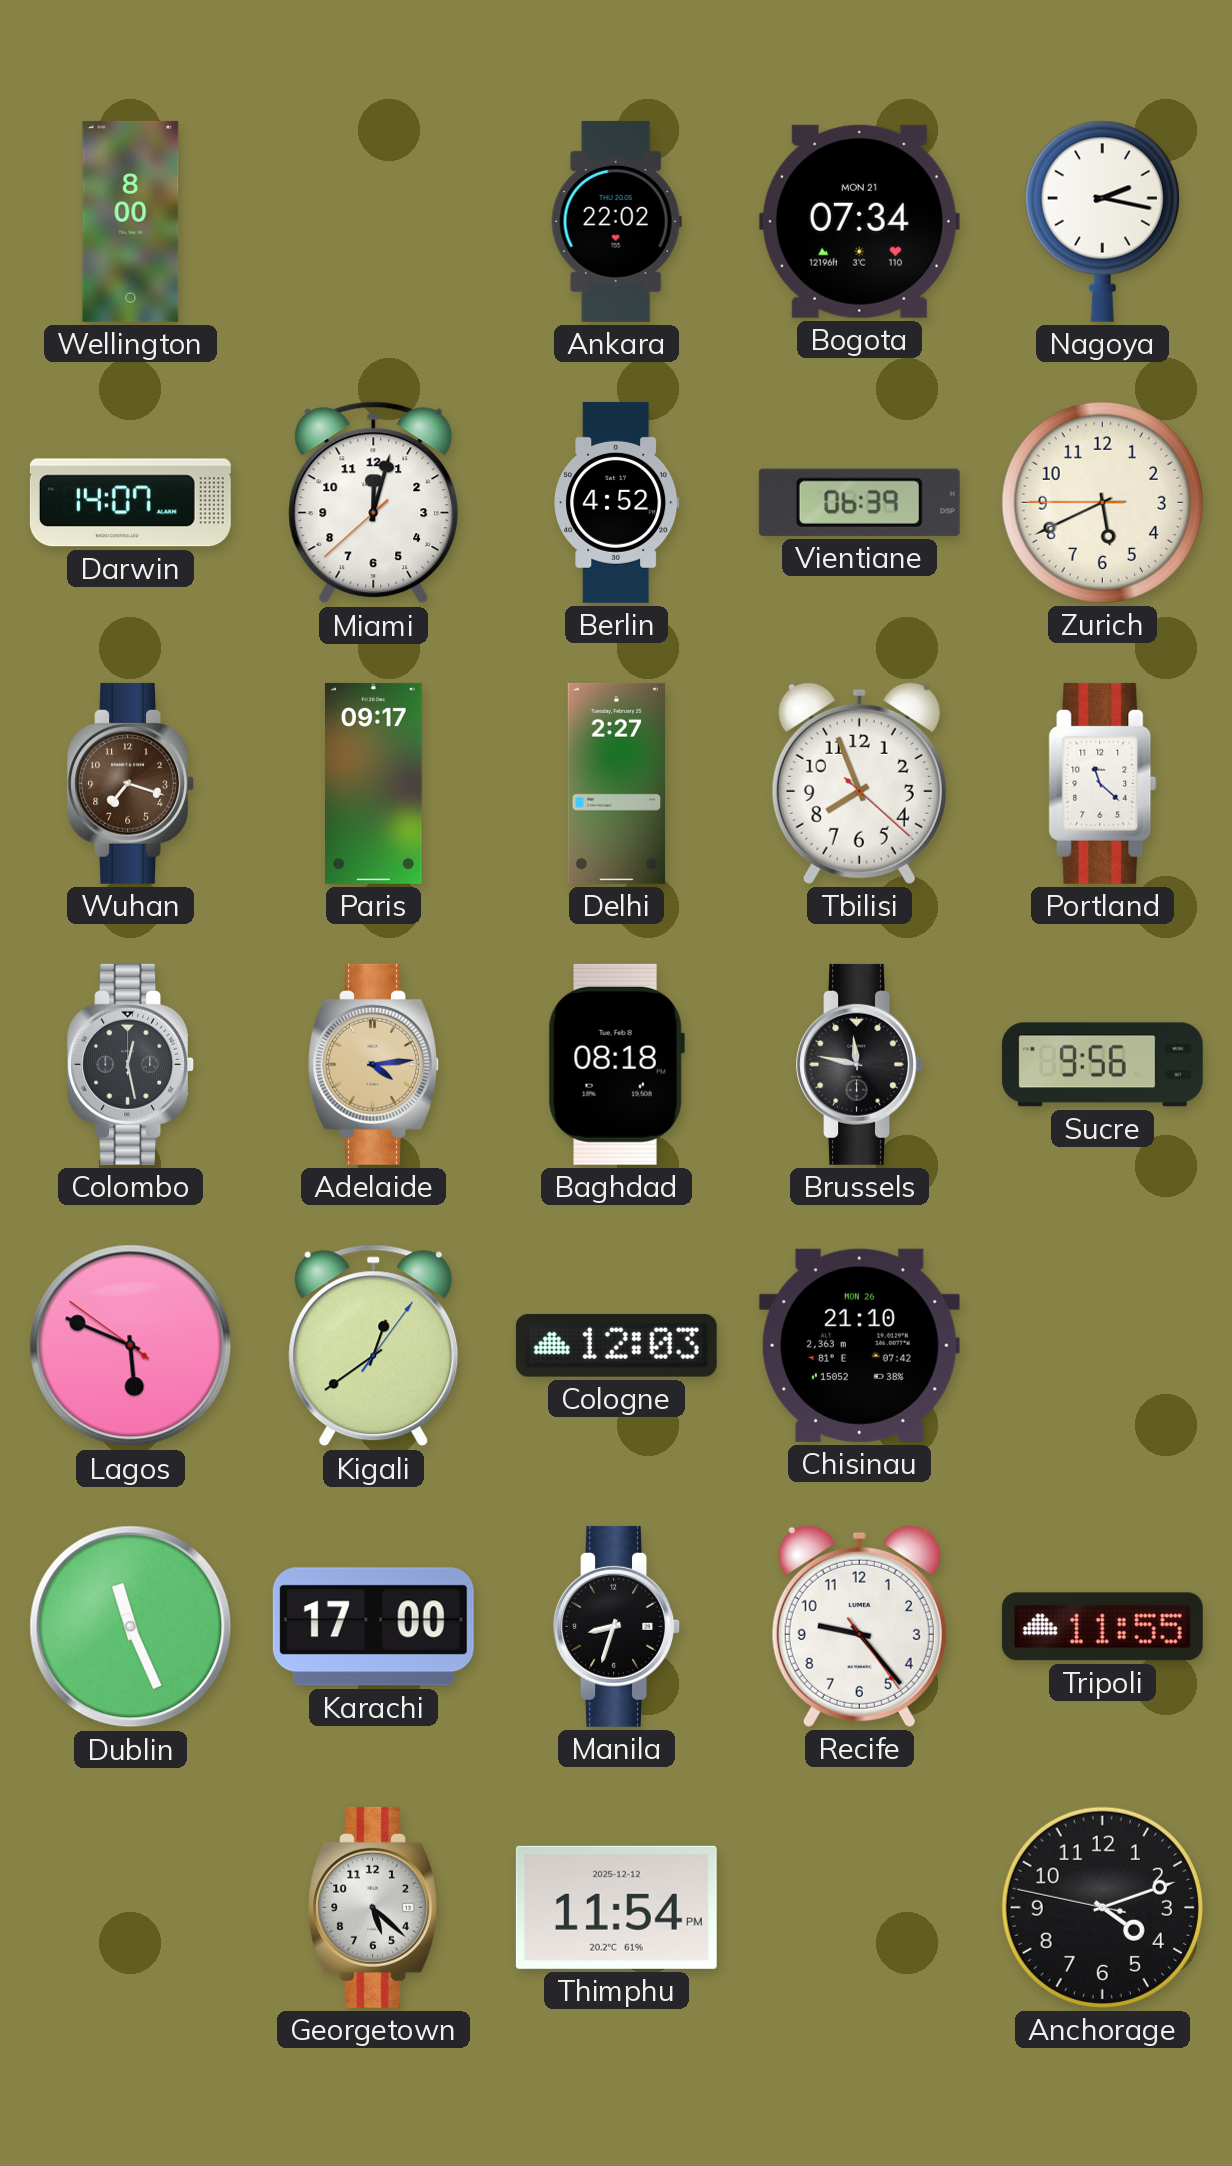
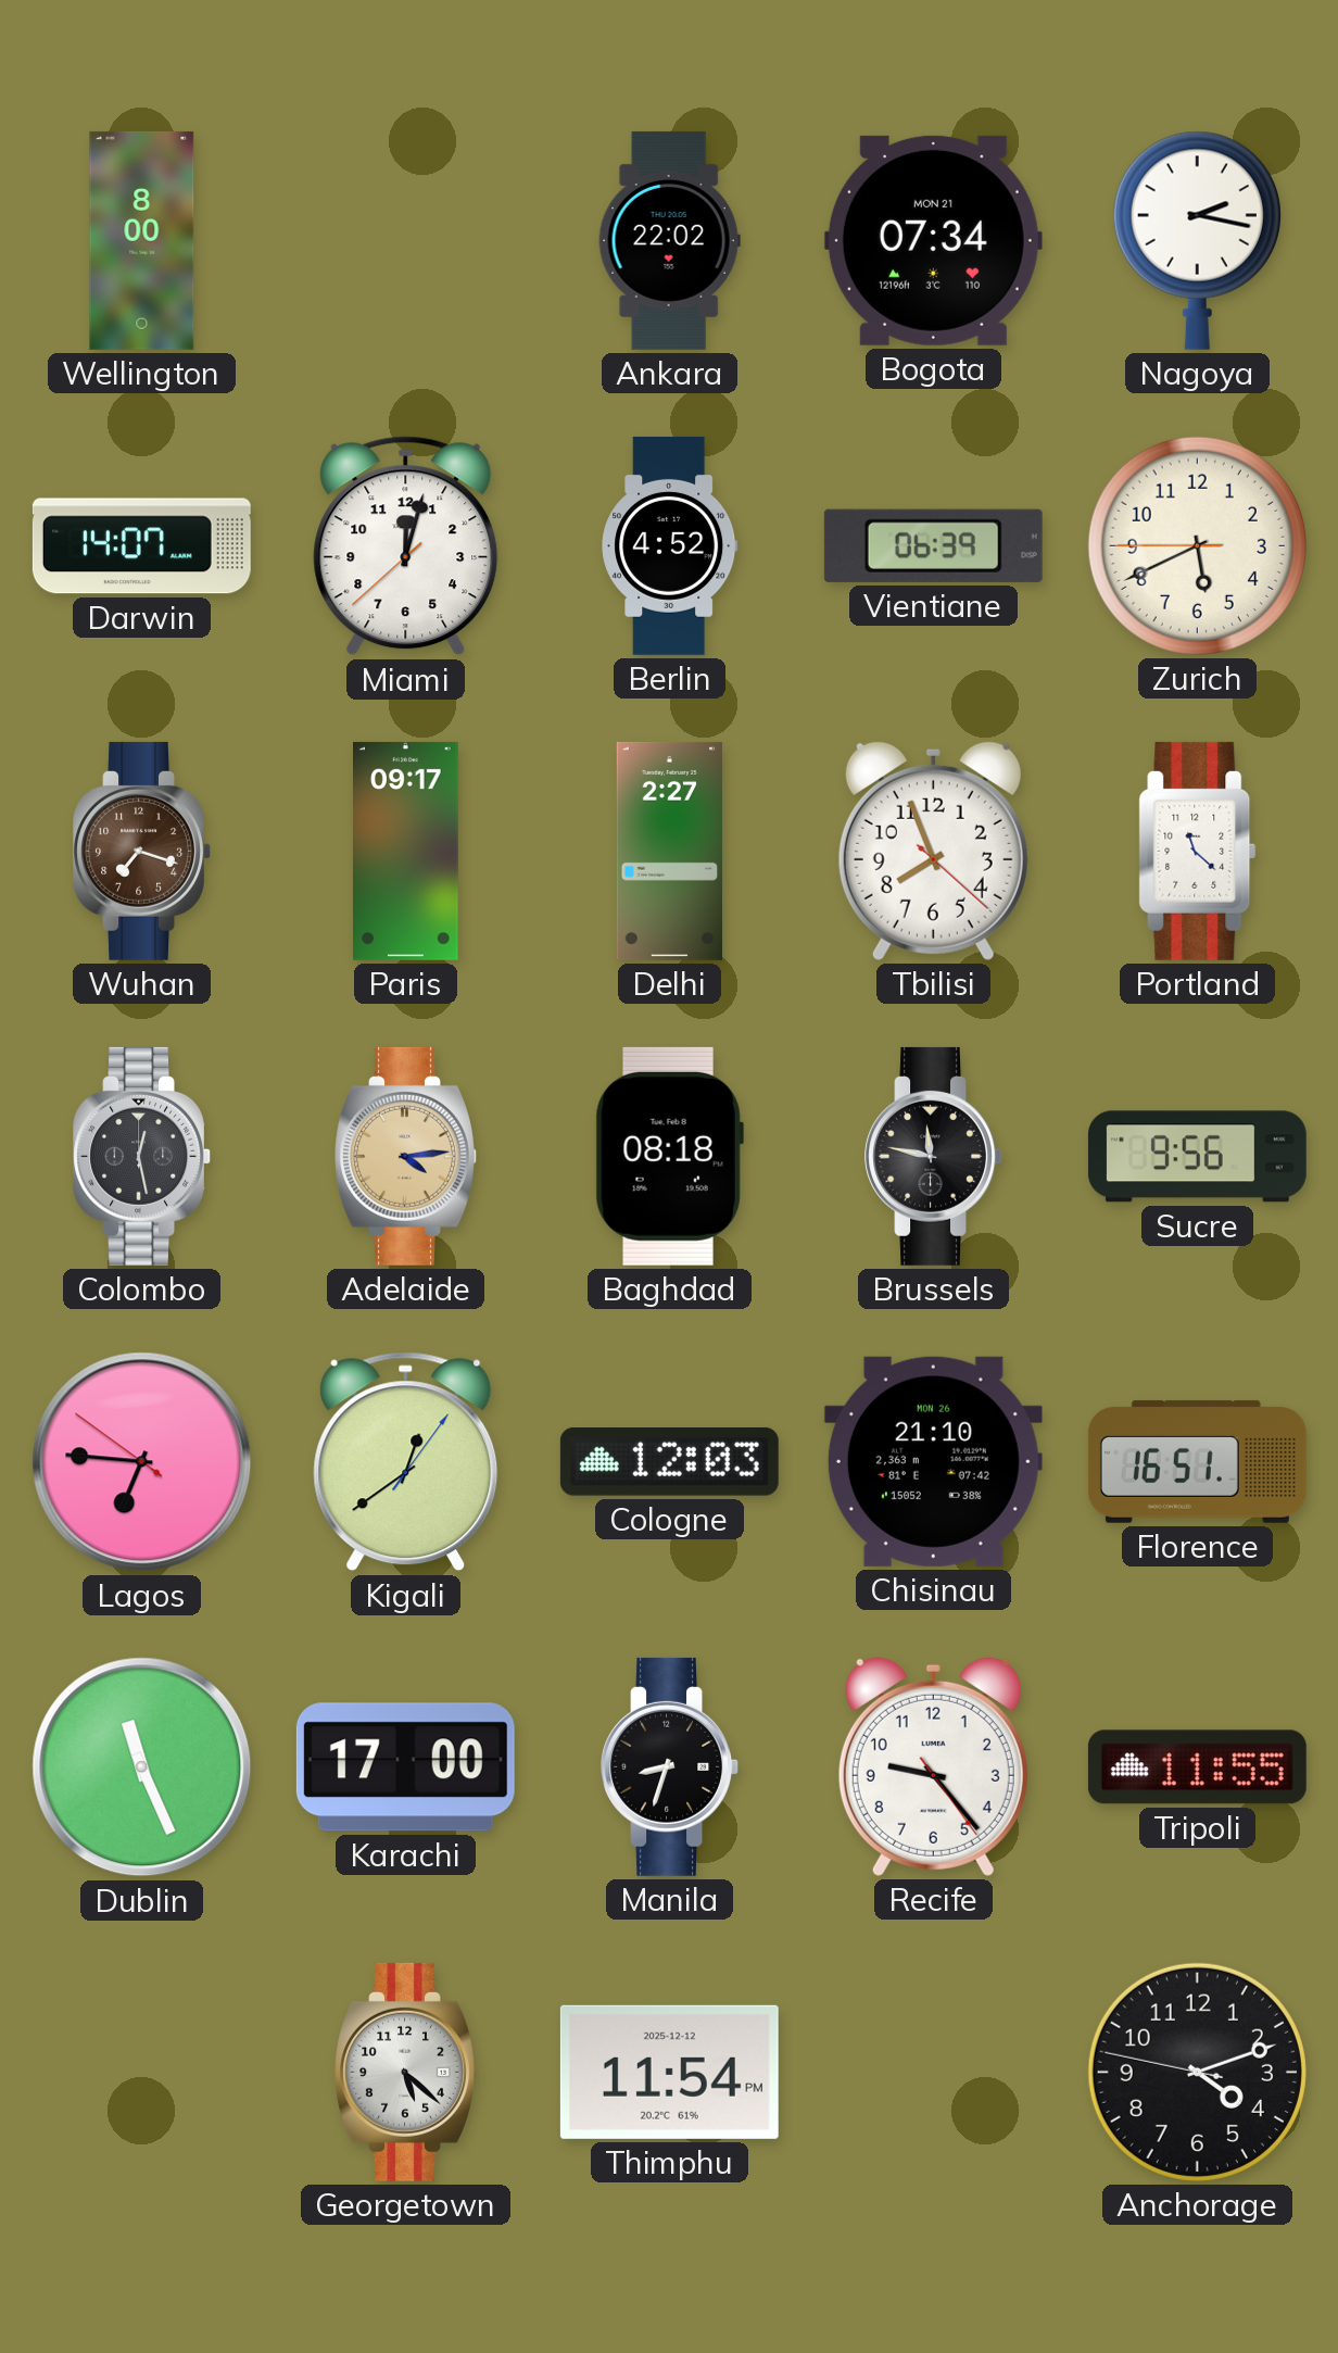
Lagos: 5:48 -> 6:45 (142, 1462)
Florence: none -> 16:51 (1197, 1461)
